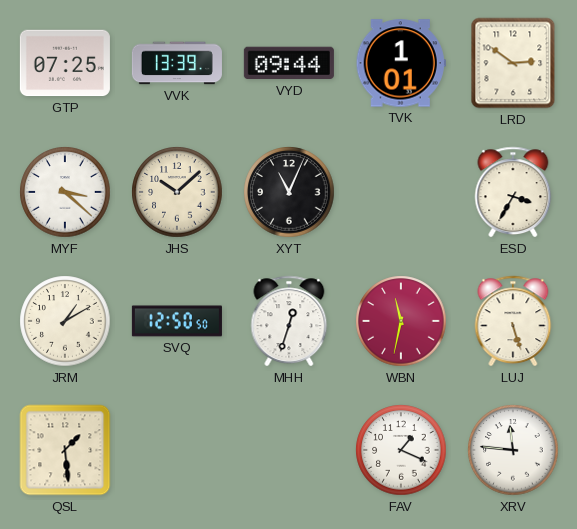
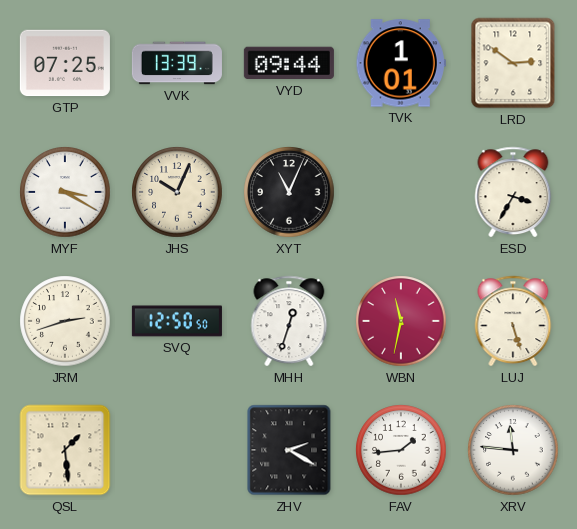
MYF: 3:22 -> 3:20 (65, 192)
JHS: 10:08 -> 10:04 (177, 192)
JRM: 1:10 -> 2:42 (65, 321)
ZHV: none -> 2:20 (289, 450)
FAV: 1:19 -> 1:44 (401, 450)
